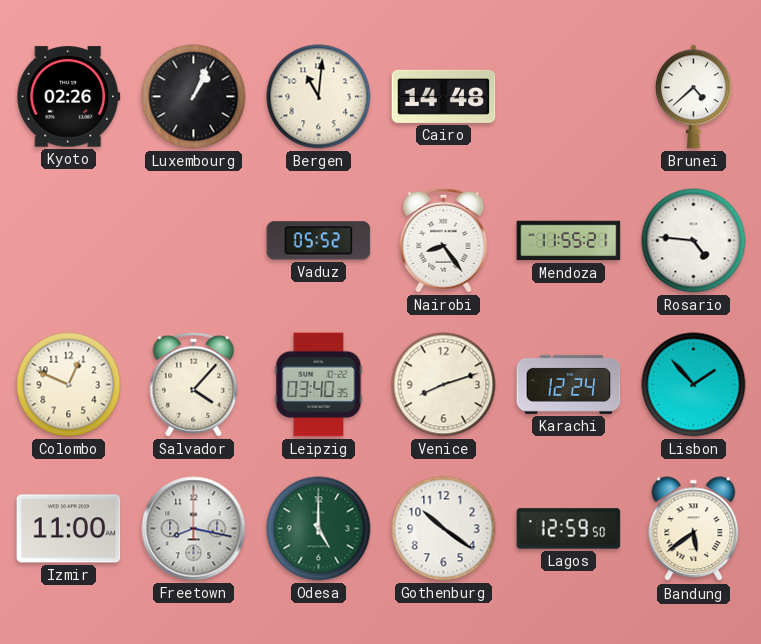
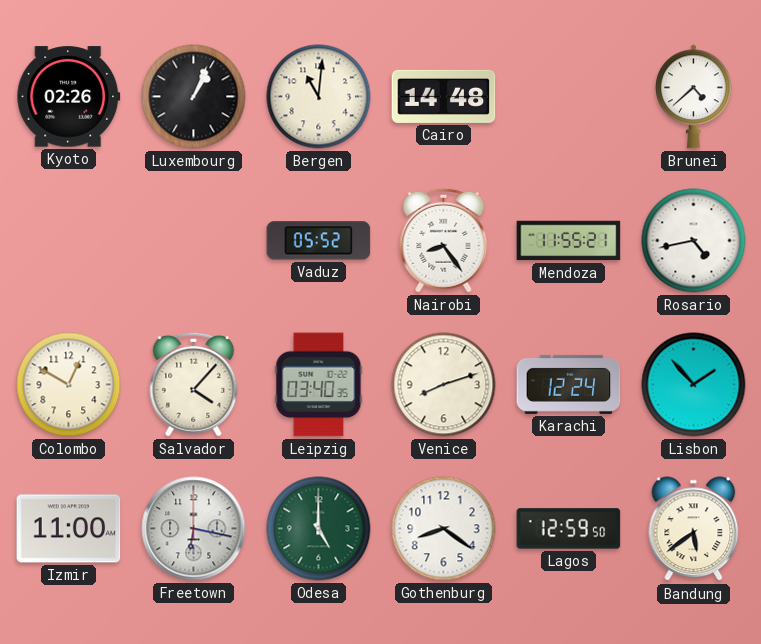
Rosario: 4:46 -> 4:43 (694, 241)
Colombo: 12:49 -> 12:50 (69, 385)
Freetown: 8:17 -> 6:17 (194, 529)
Gothenburg: 10:21 -> 8:21 (444, 529)
